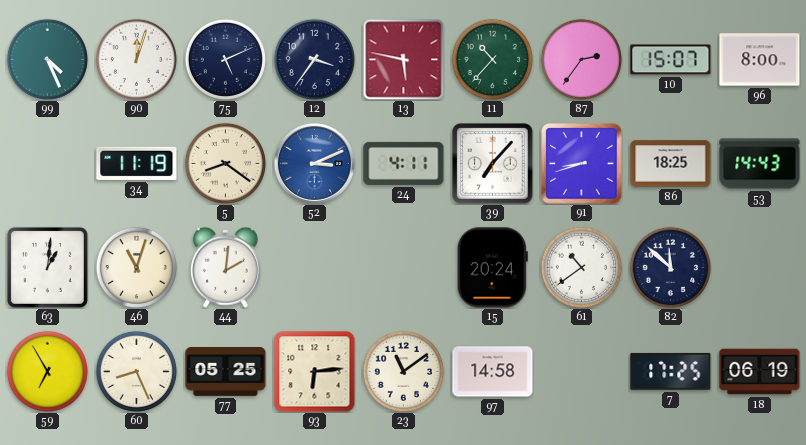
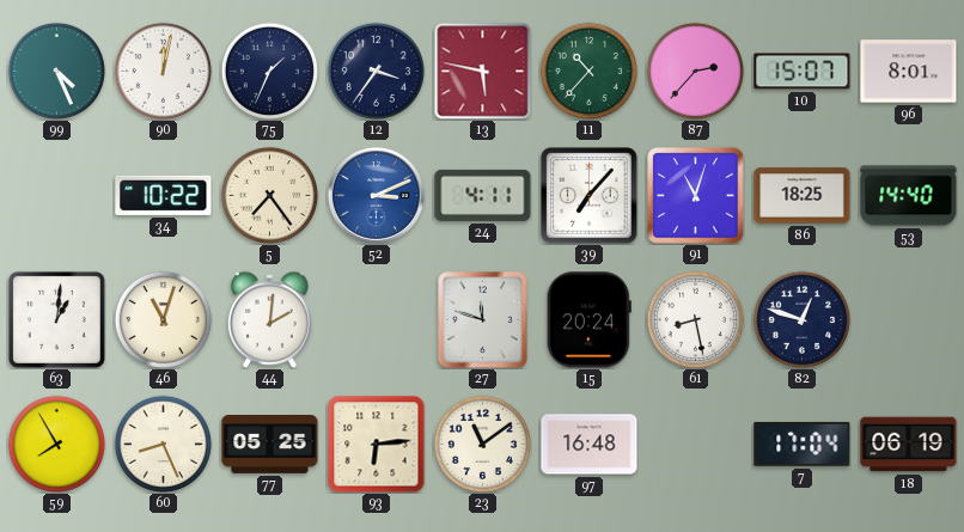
90: 12:03 -> 12:02 (163, 71)
75: 5:11 -> 1:34 (269, 71)
87: 2:36 -> 2:37 (695, 71)
96: 8:00 -> 8:01 (909, 72)
34: 11:19 -> 10:22 (164, 195)
5: 8:21 -> 7:24 (269, 195)
91: 8:42 -> 11:03 (696, 196)
53: 14:43 -> 14:40 (909, 196)
27: none -> 11:48 (483, 320)
61: 10:39 -> 8:28 (695, 319)
82: 11:52 -> 12:48 (801, 319)
59: 6:55 -> 7:55 (56, 444)
97: 14:58 -> 16:48 (590, 445)
7: 17:25 -> 17:04 (803, 444)
